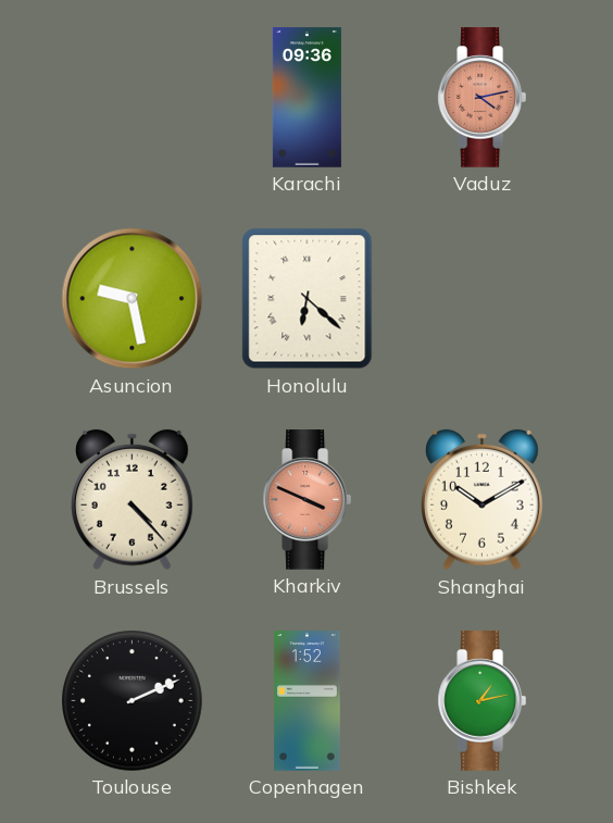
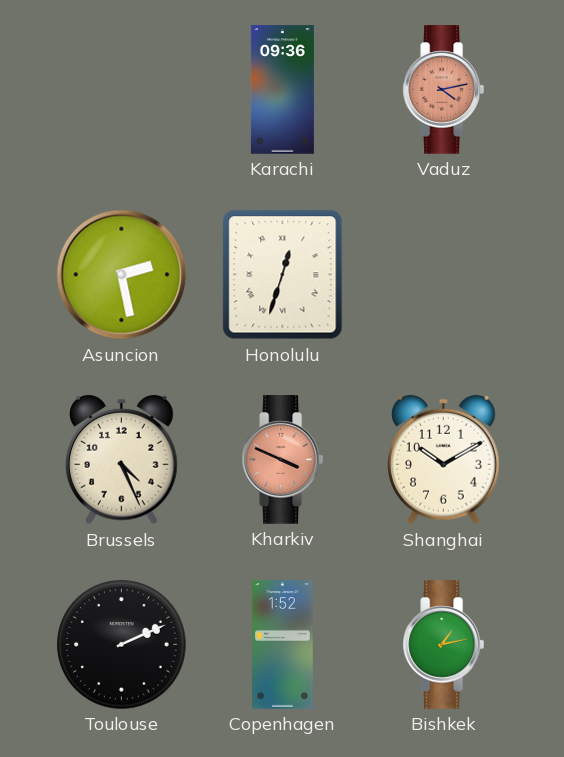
Asuncion: 9:28 -> 2:28 (122, 275)
Honolulu: 6:22 -> 12:33 (283, 275)
Brussels: 4:23 -> 4:26 (122, 460)
